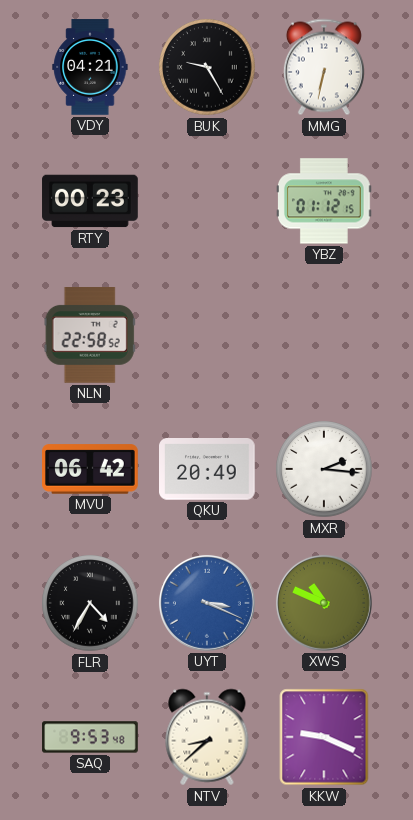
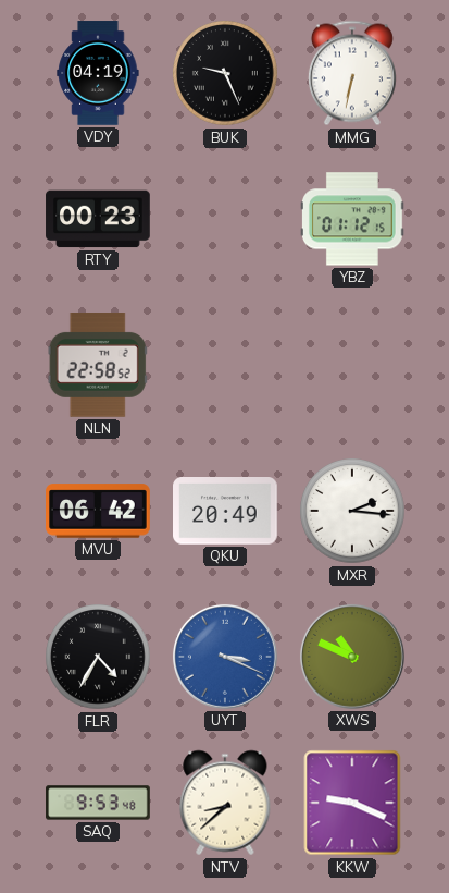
VDY: 04:21 -> 04:19 (98, 73)
BUK: 9:25 -> 9:26 (225, 73)
